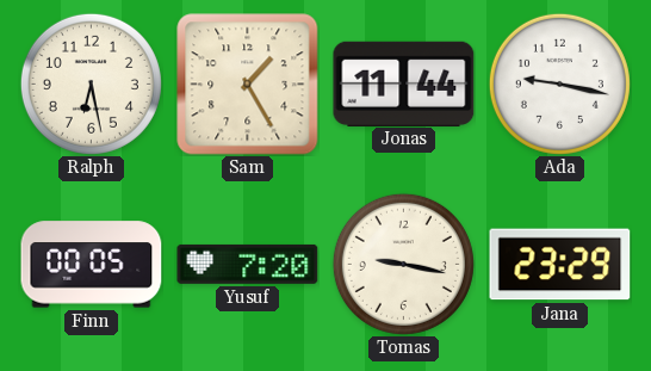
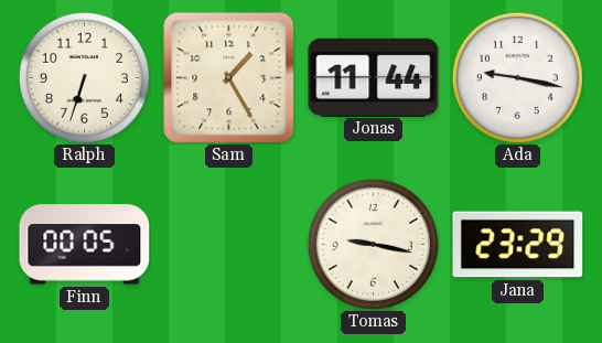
Ralph: 6:28 -> 6:33 (84, 77)
Yusuf: 7:20 -> none (248, 264)
